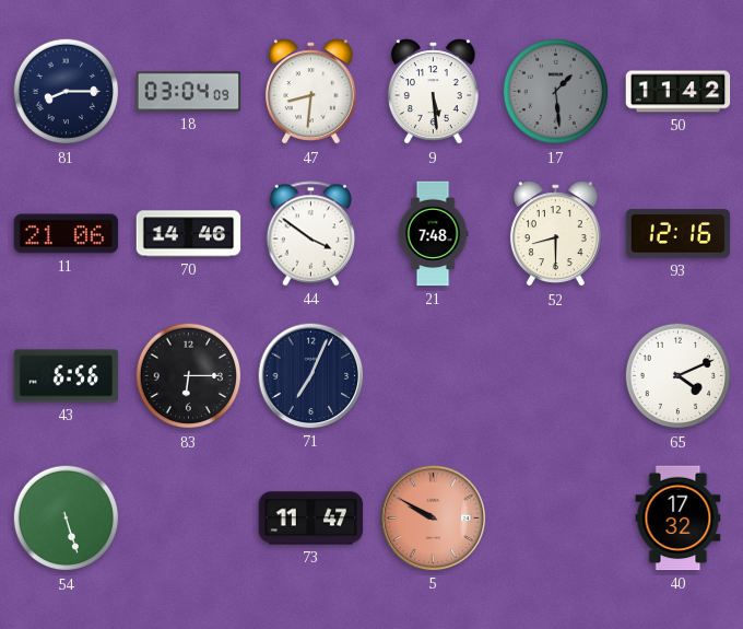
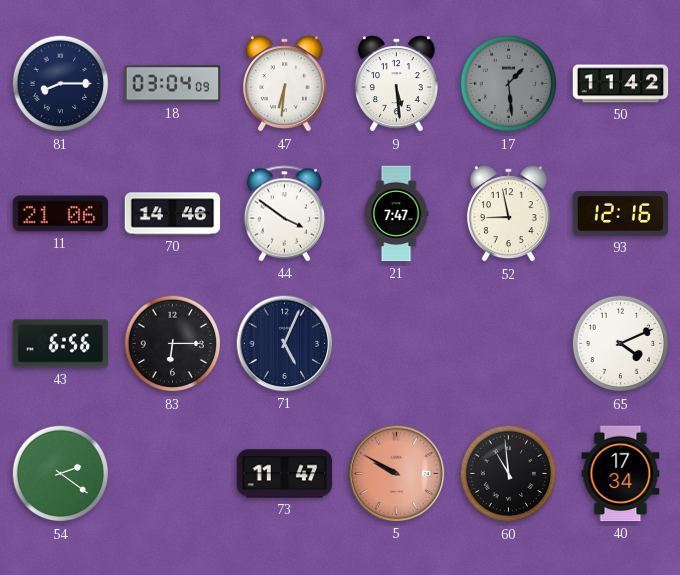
47: 8:31 -> 6:31 (284, 84)
21: 7:48 -> 7:47 (396, 214)
52: 8:30 -> 8:58 (508, 214)
71: 7:04 -> 5:04 (285, 344)
54: 5:27 -> 2:21 (61, 474)
60: none -> 10:59 (509, 474)
40: 17:32 -> 17:34 (621, 474)
